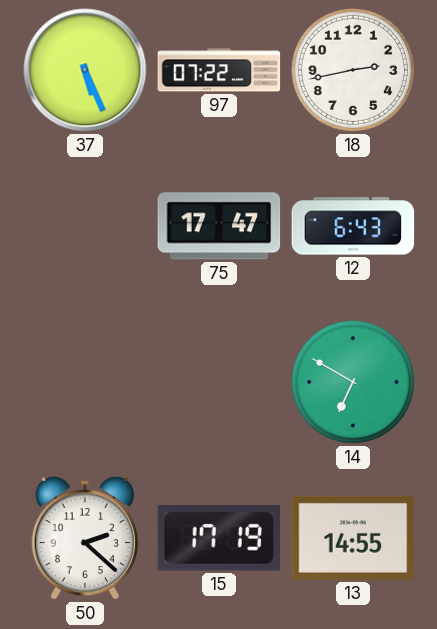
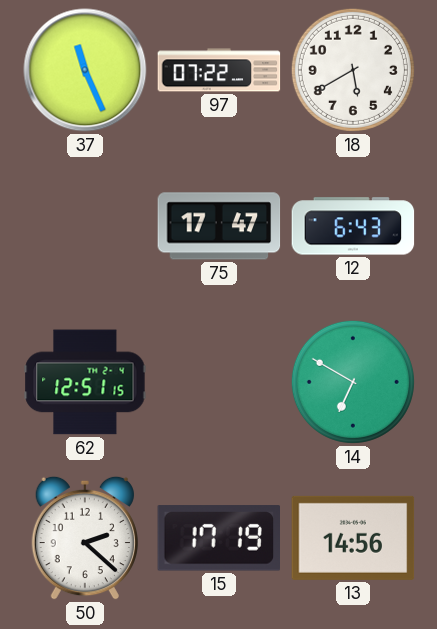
37: 5:26 -> 11:26 (85, 70)
18: 2:43 -> 5:40 (353, 70)
62: none -> 12:51 (85, 382)
13: 14:55 -> 14:56 (353, 538)
